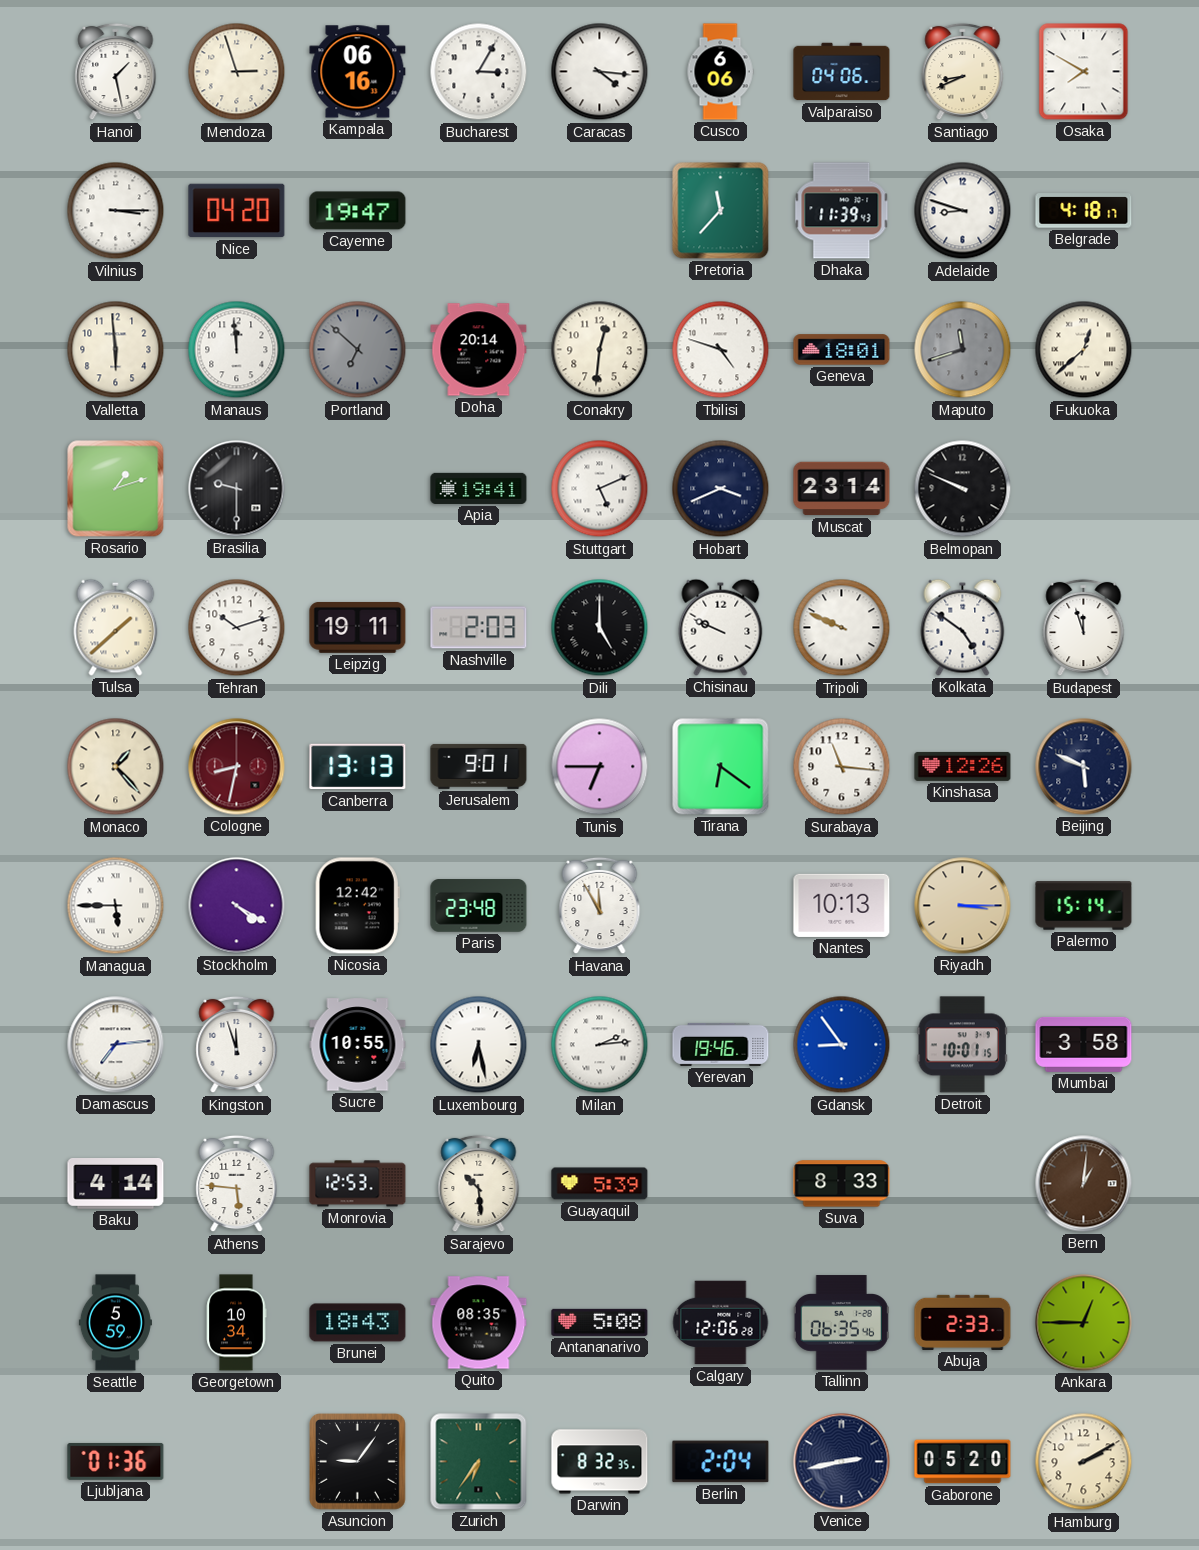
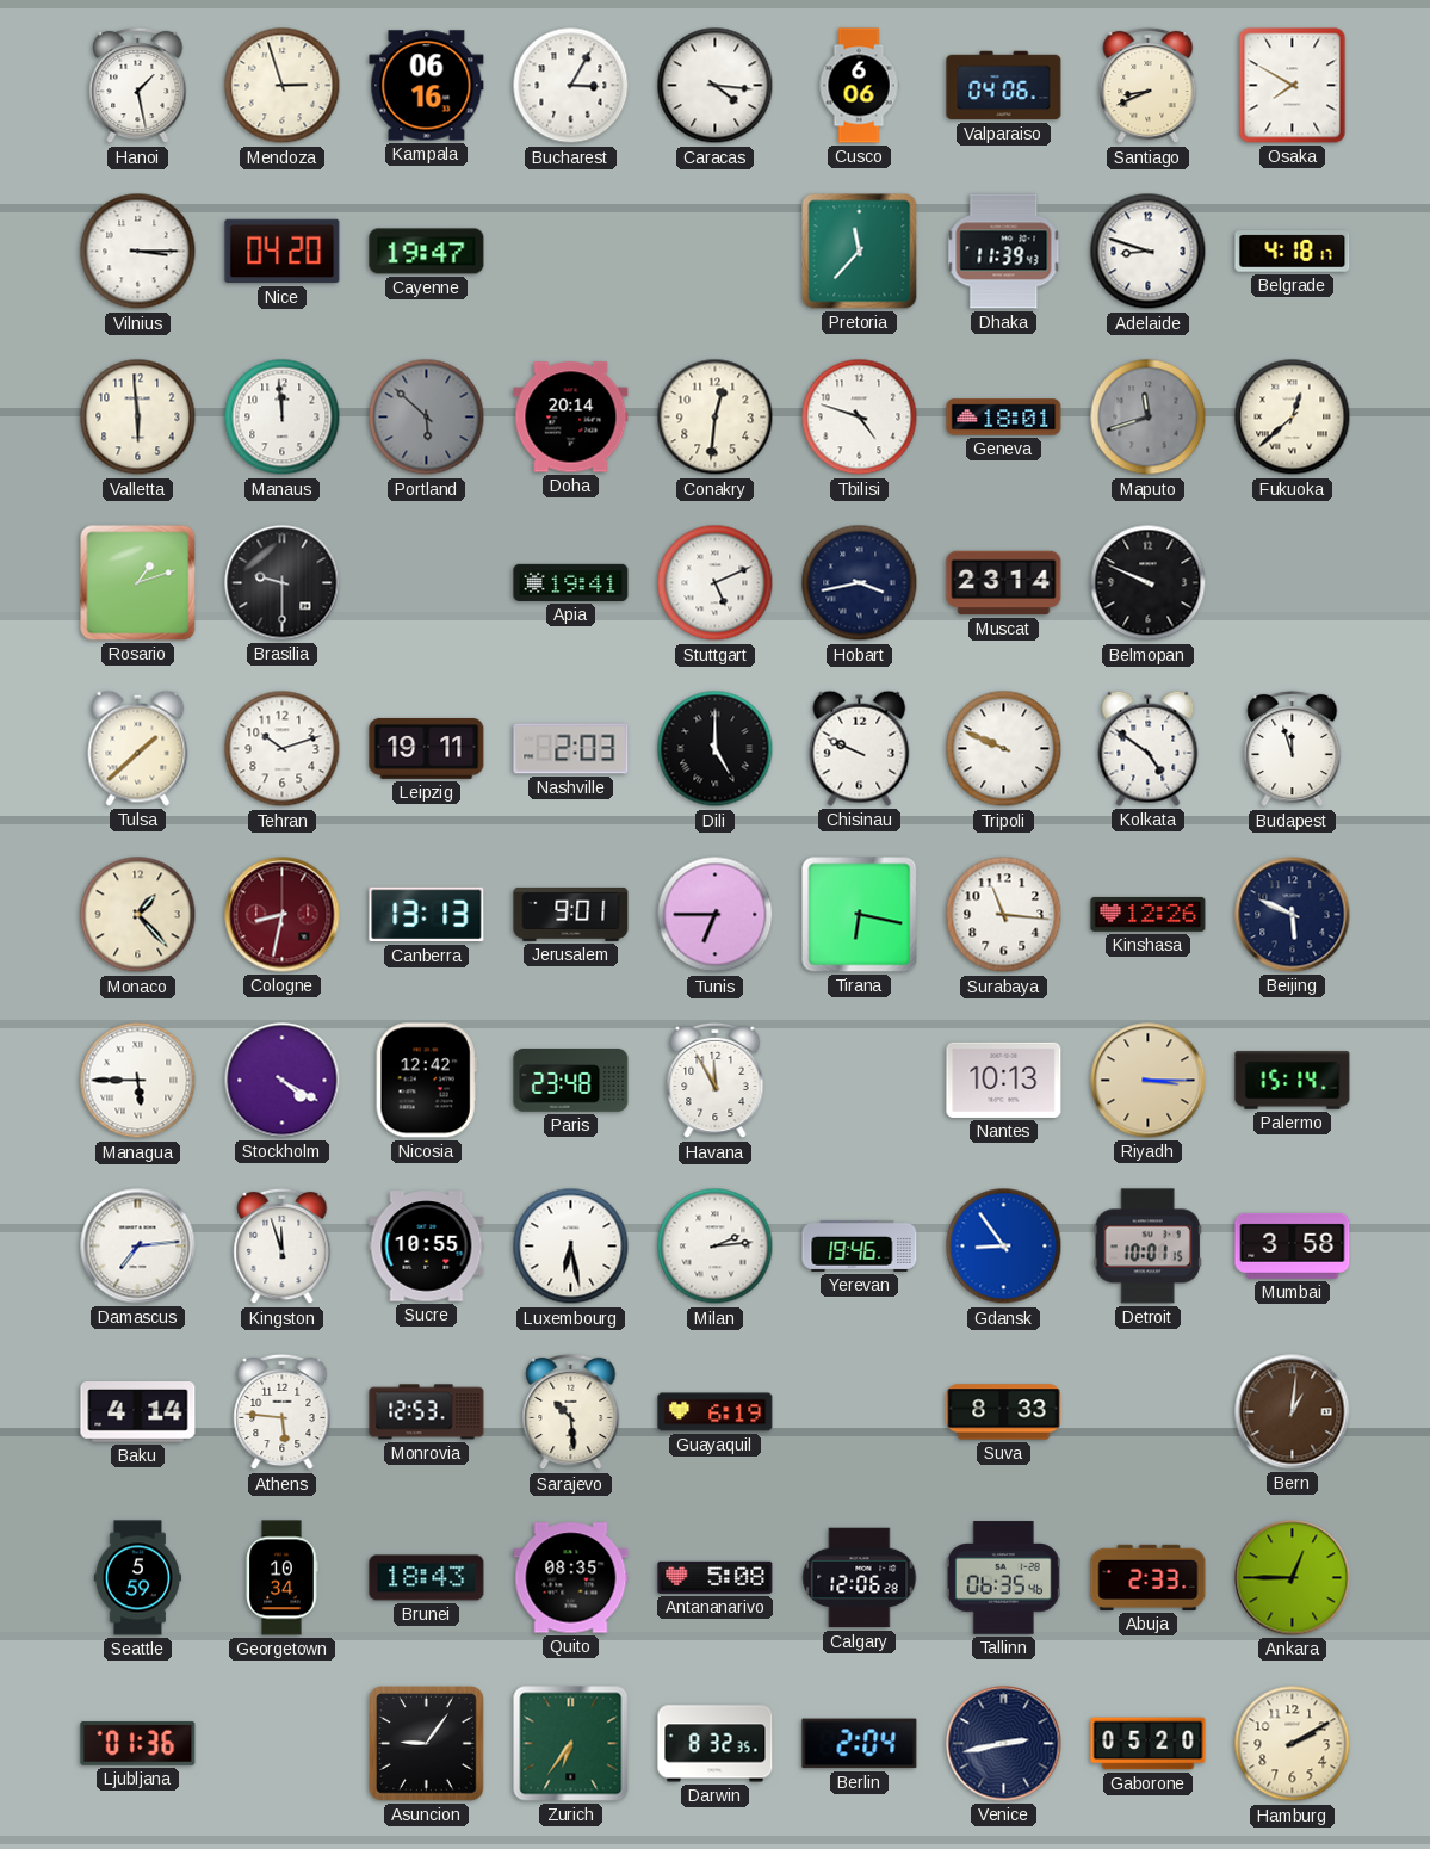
Portland: 6:52 -> 5:52 (427, 418)
Hobart: 3:41 -> 3:43 (860, 583)
Tirana: 6:21 -> 6:17 (860, 915)
Guayaquil: 5:39 -> 6:19 (716, 1412)
